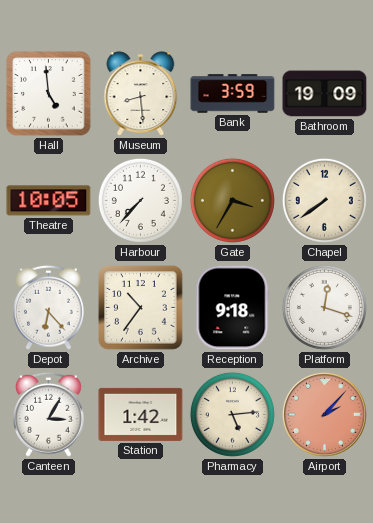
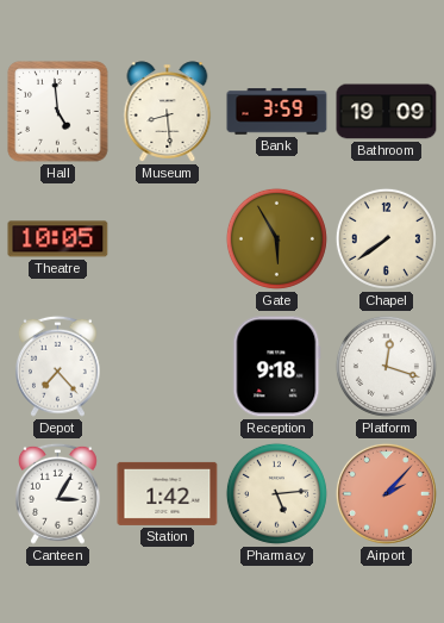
Harbour: 7:37 -> none (140, 200)
Gate: 3:35 -> 5:55 (276, 238)
Depot: 6:23 -> 7:23 (58, 366)
Archive: 10:36 -> none (141, 308)
